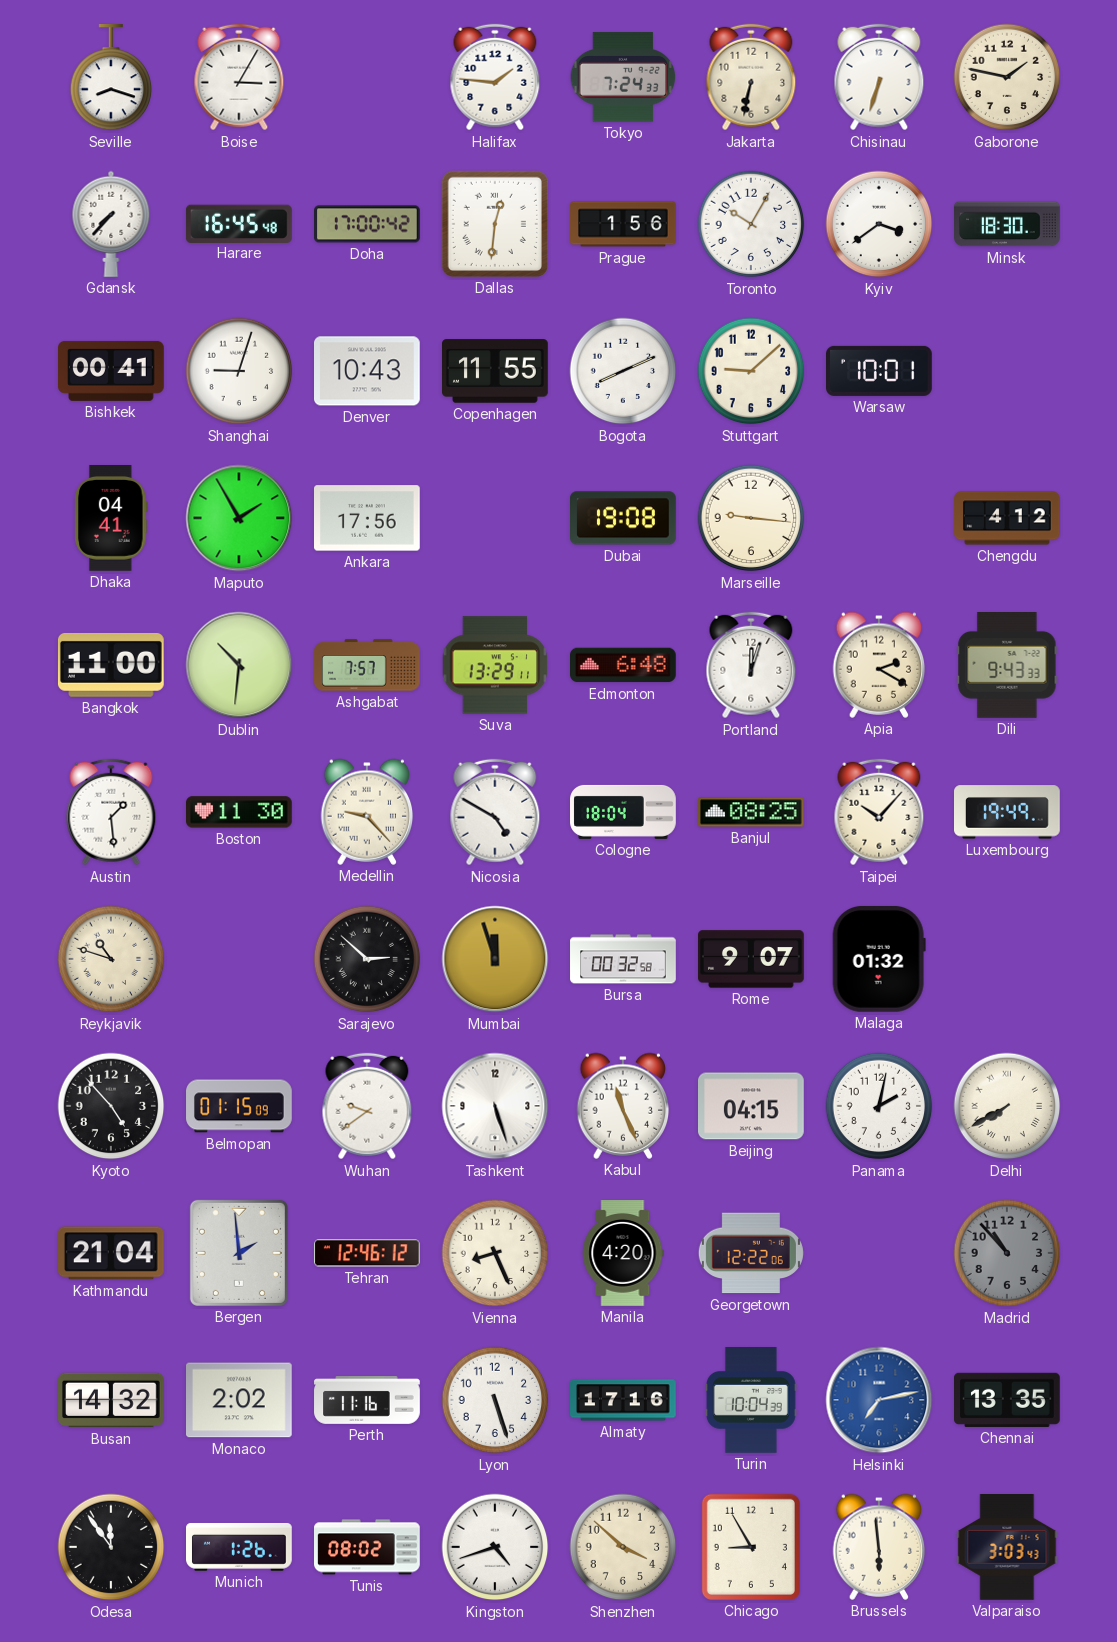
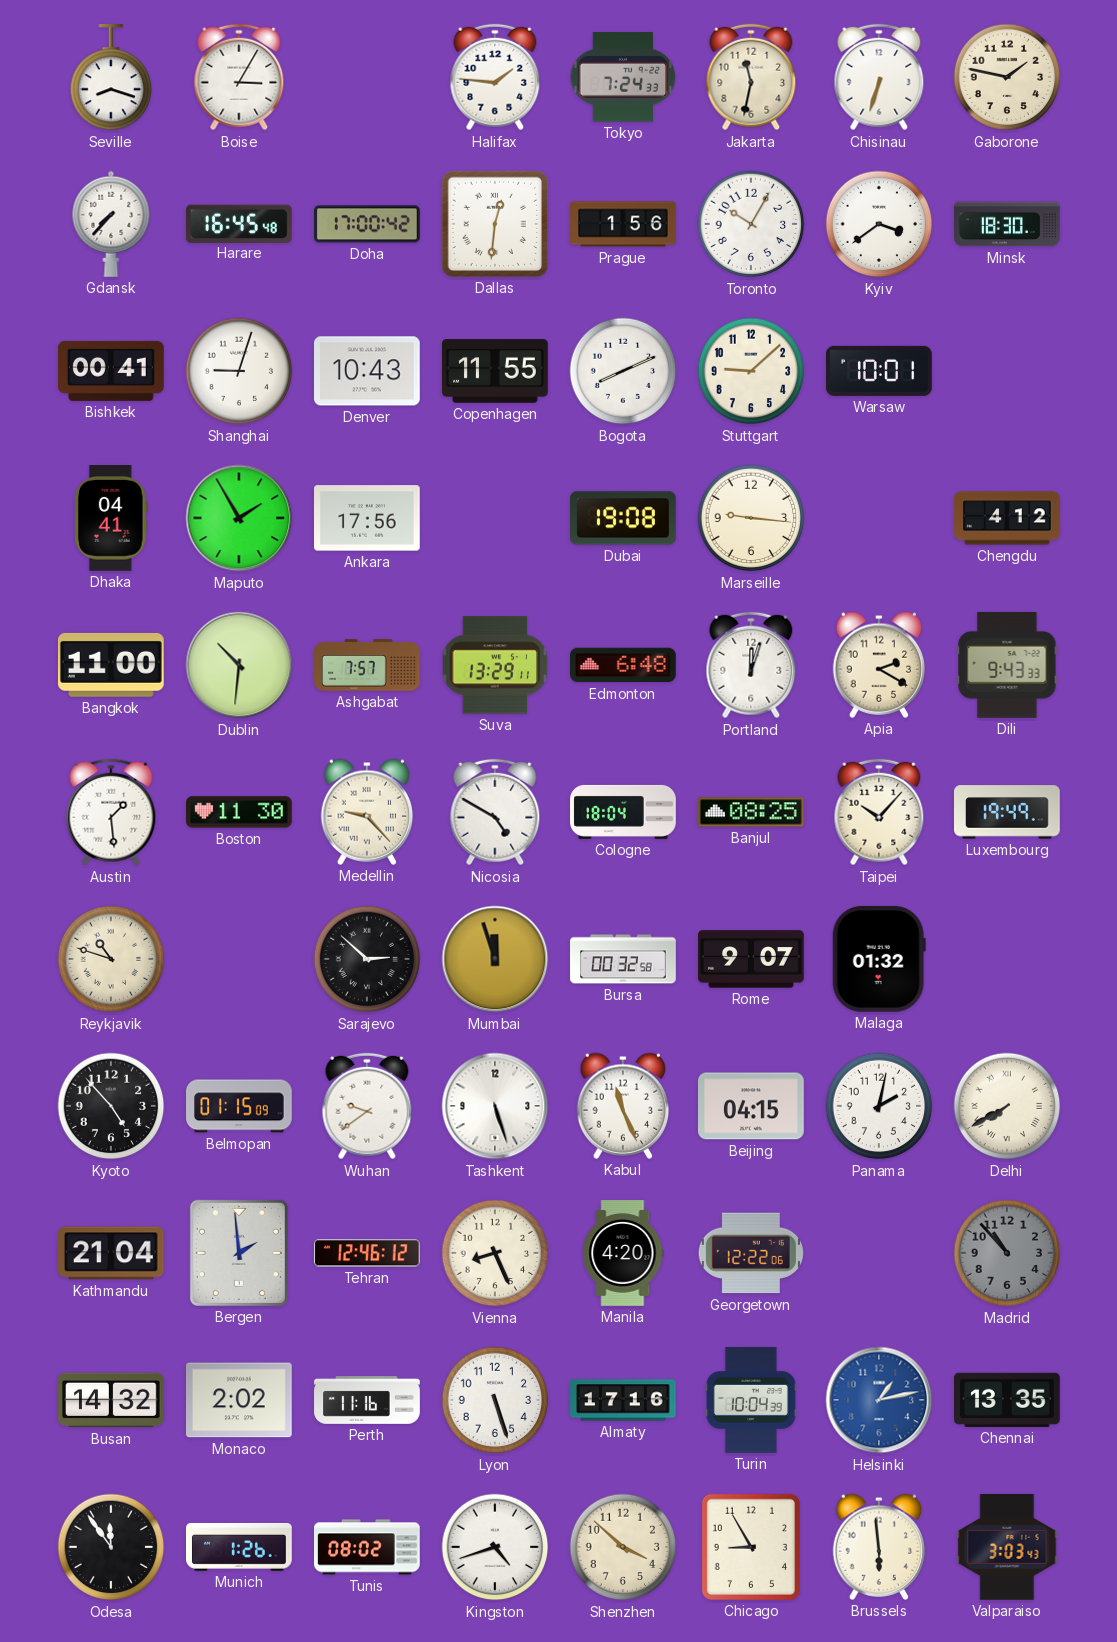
Jakarta: 6:32 -> 11:32 (751, 77)
Helsinki: 7:13 -> 1:13 (879, 1400)
